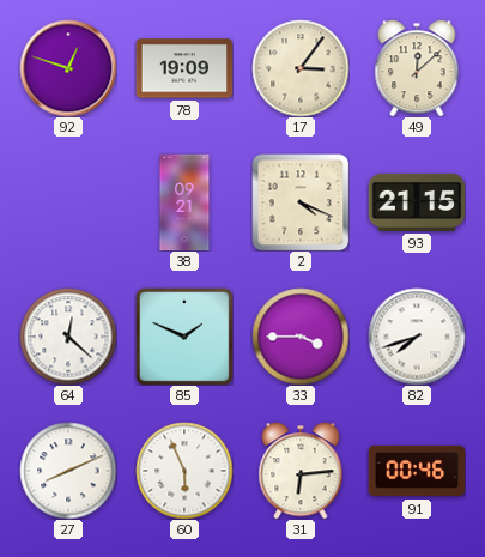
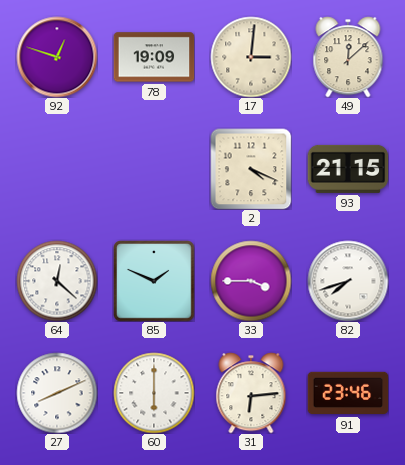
17: 3:06 -> 3:01 (251, 57)
38: 09:21 -> none (184, 202)
60: 5:56 -> 6:00 (154, 393)
91: 00:46 -> 23:46 (348, 393)
